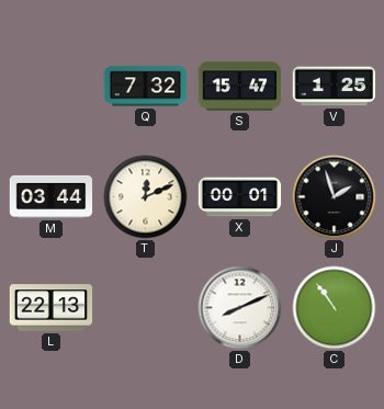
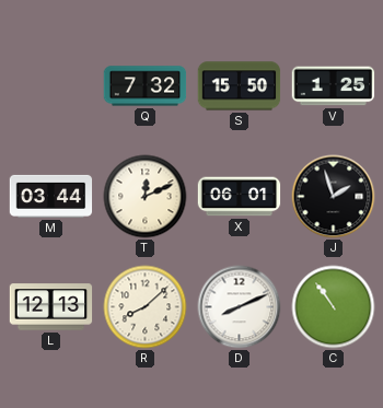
S: 15:47 -> 15:50 (240, 86)
X: 00:01 -> 06:01 (240, 197)
L: 22:13 -> 12:13 (51, 307)
R: none -> 8:08 (146, 307)
